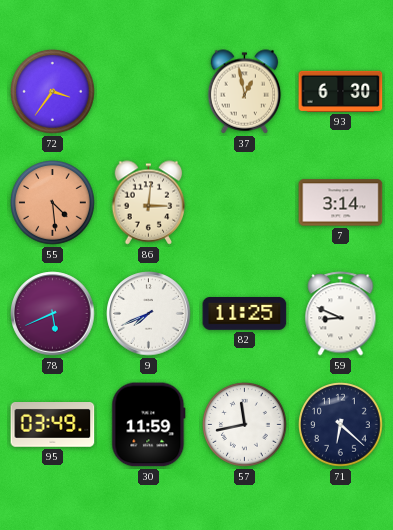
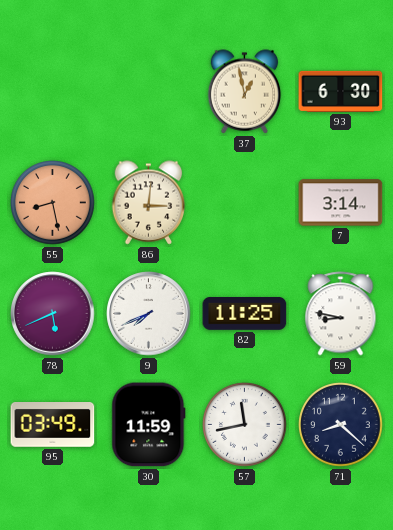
72: 3:36 -> none (53, 92)
55: 4:29 -> 8:28 (53, 203)
59: 8:49 -> 8:47 (341, 314)
71: 6:22 -> 8:22 (341, 425)
